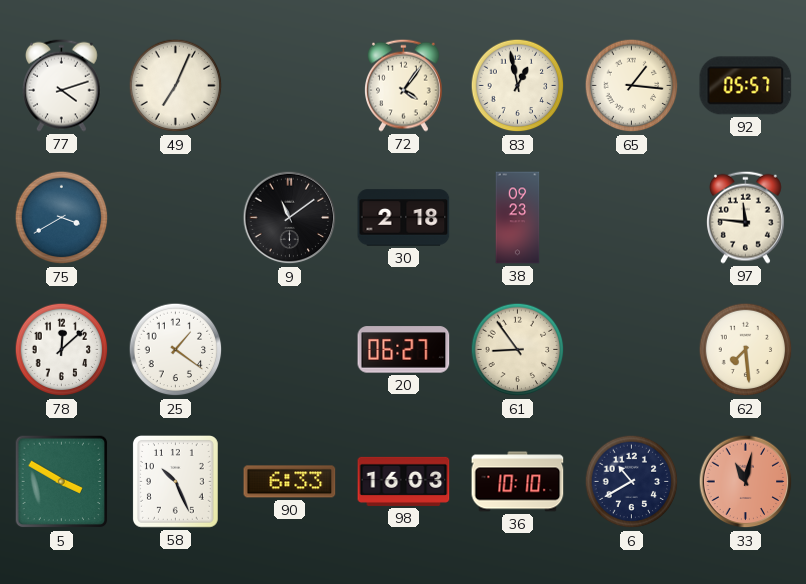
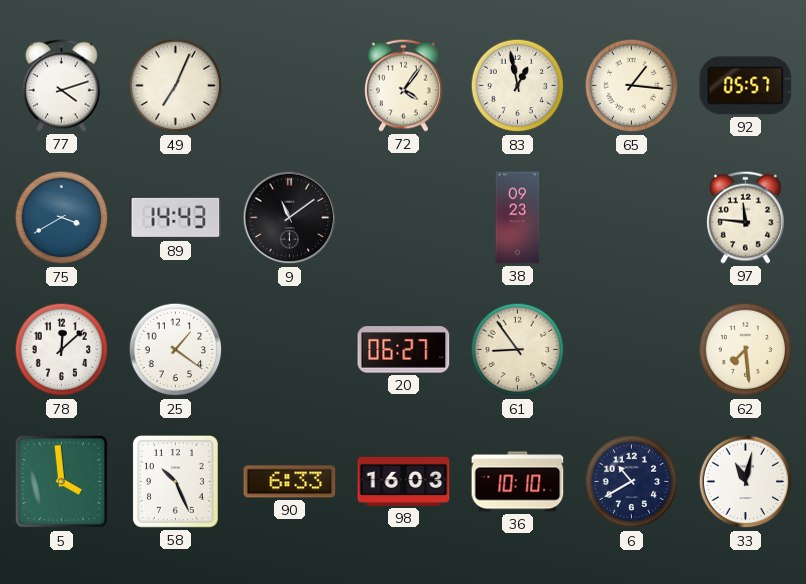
89: none -> 14:43 (176, 217)
30: 2:18 -> none (404, 218)
5: 3:50 -> 3:59 (62, 482)
33 dial: salmon -> white (746, 482)
